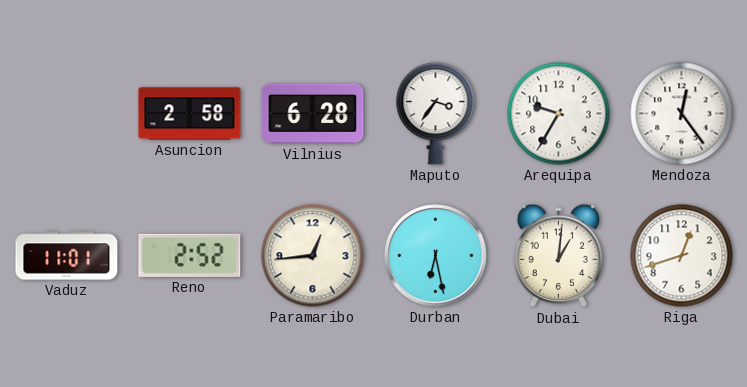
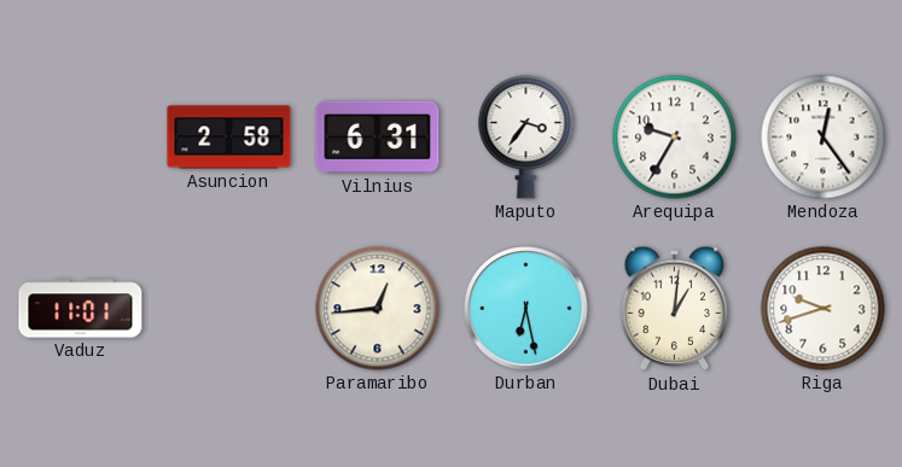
Vilnius: 6:28 -> 6:31 (378, 138)
Reno: 2:52 -> none (190, 255)
Riga: 12:42 -> 9:42 (824, 309)
